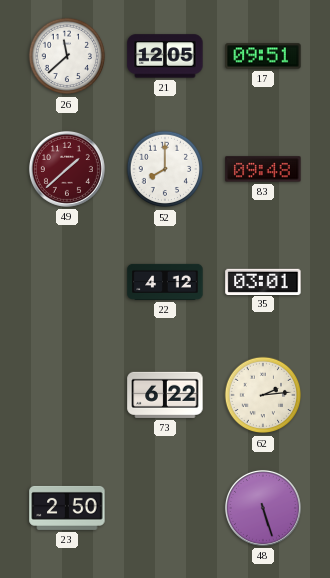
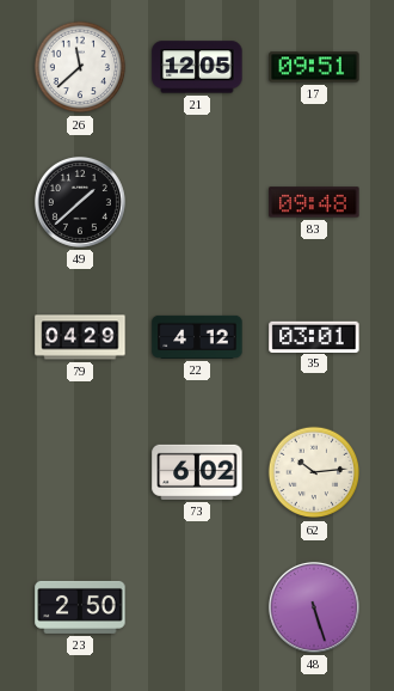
49 dial: burgundy -> black (80, 202)
52: 8:00 -> none (165, 169)
79: none -> 04:29 (80, 337)
73: 6:22 -> 6:02 (197, 472)
62: 2:14 -> 10:14 (314, 472)
